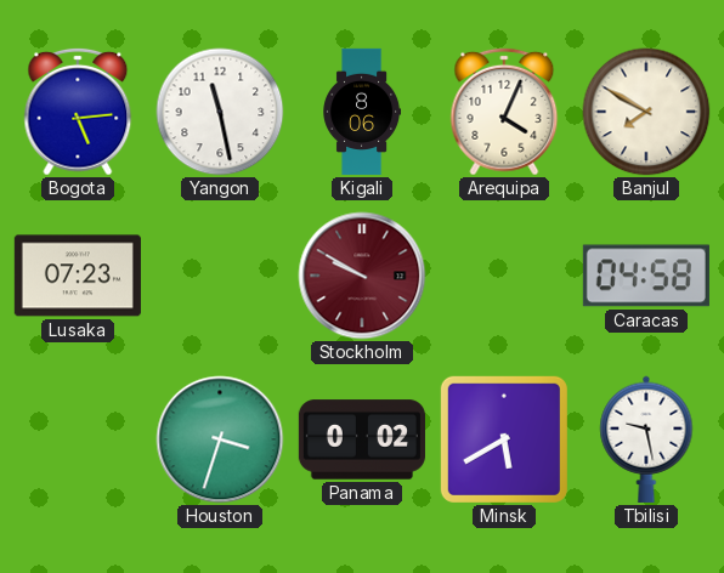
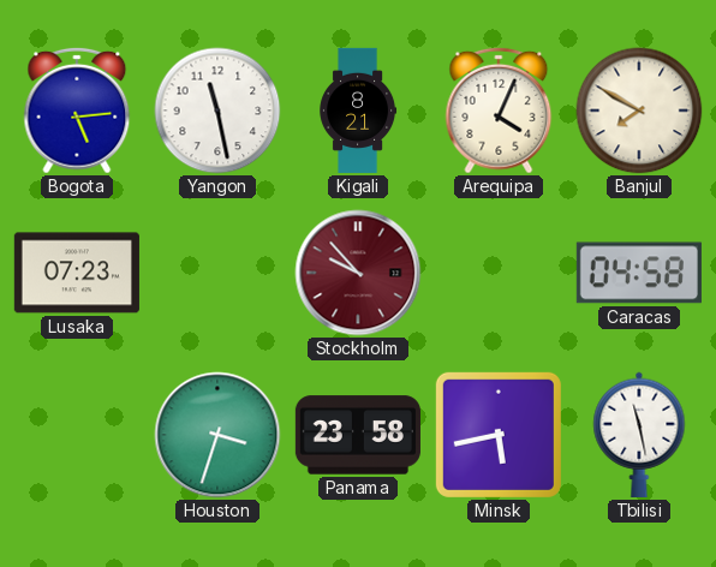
Kigali: 8:06 -> 8:21 (358, 111)
Stockholm: 9:50 -> 9:53 (358, 273)
Panama: 0:02 -> 23:58 (358, 435)
Minsk: 5:40 -> 5:43 (499, 435)
Tbilisi: 9:28 -> 11:28 (639, 435)
